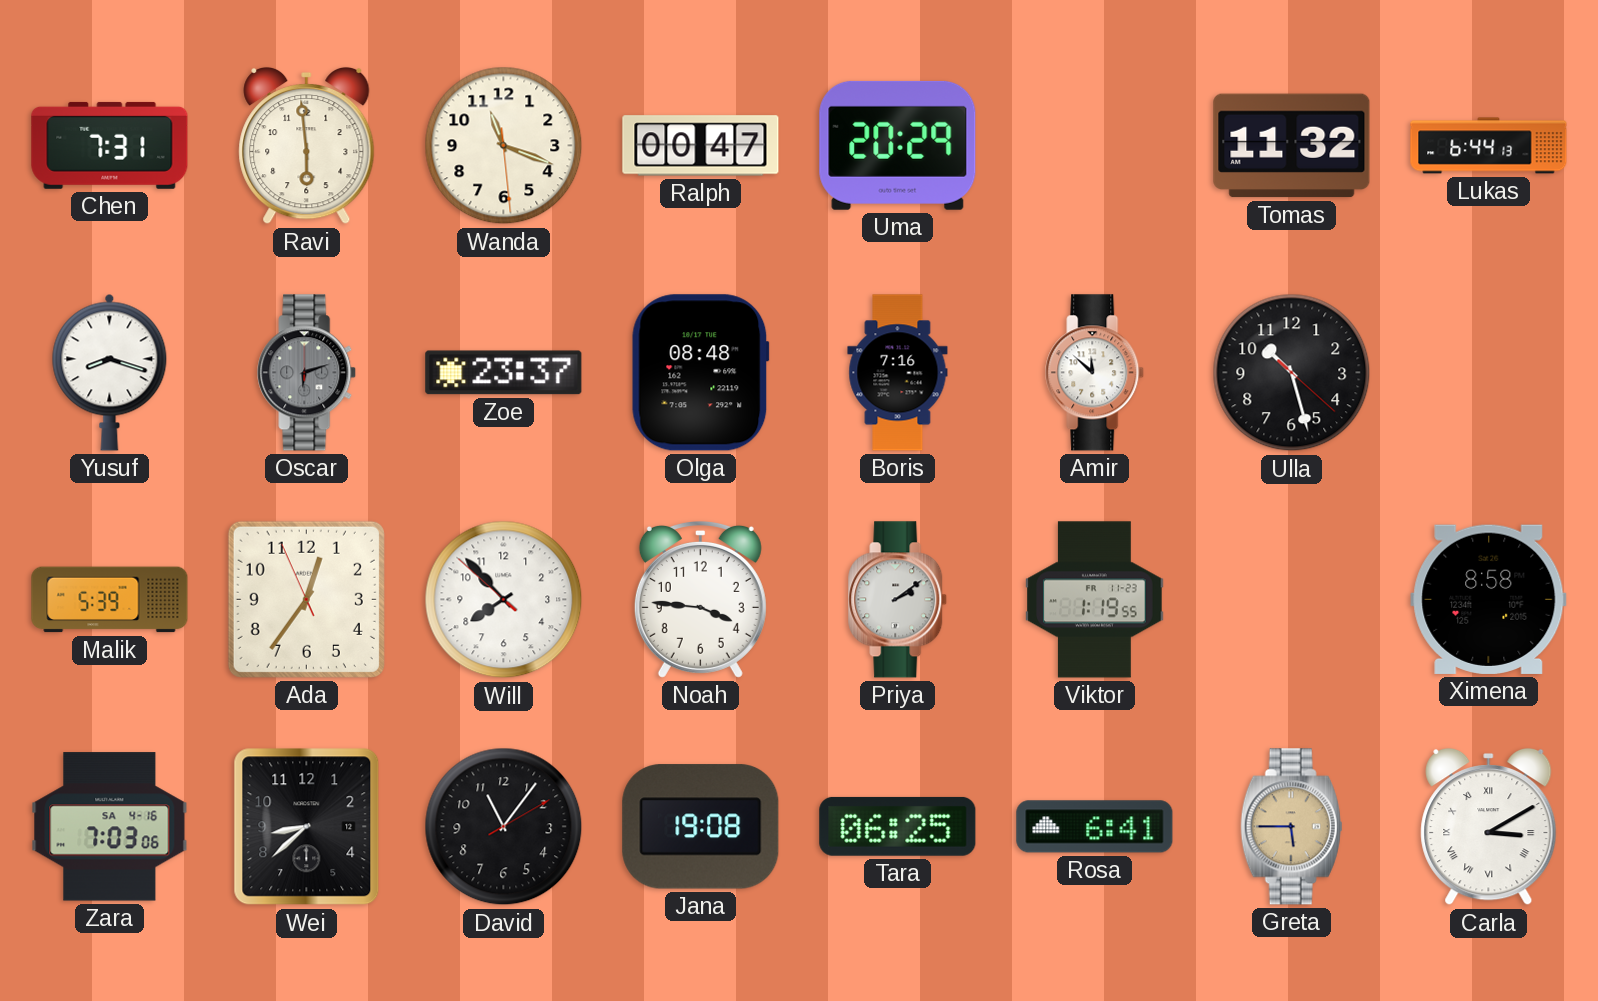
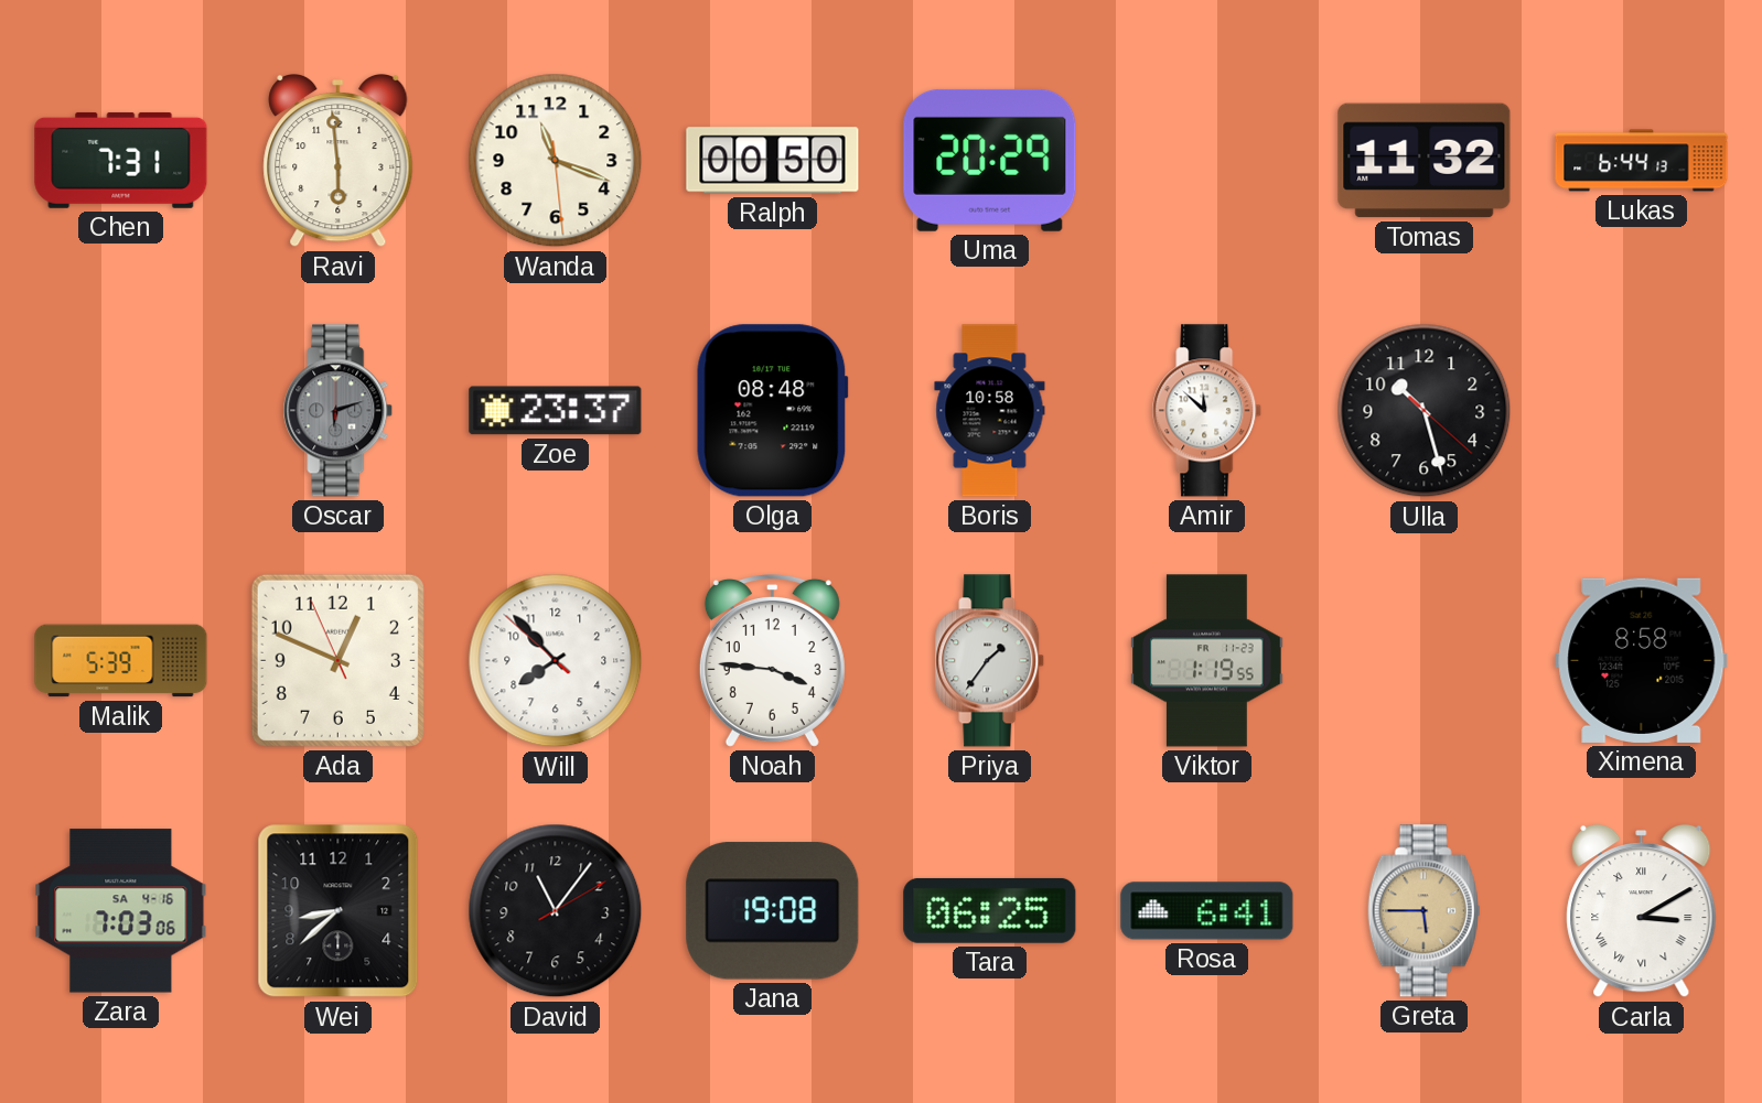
Ralph: 00:47 -> 00:50 (773, 161)
Yusuf: 8:18 -> none (110, 372)
Boris: 7:16 -> 10:58 (990, 411)
Ada: 12:35 -> 12:48 (337, 660)
Priya: 2:09 -> 1:36 (990, 661)
